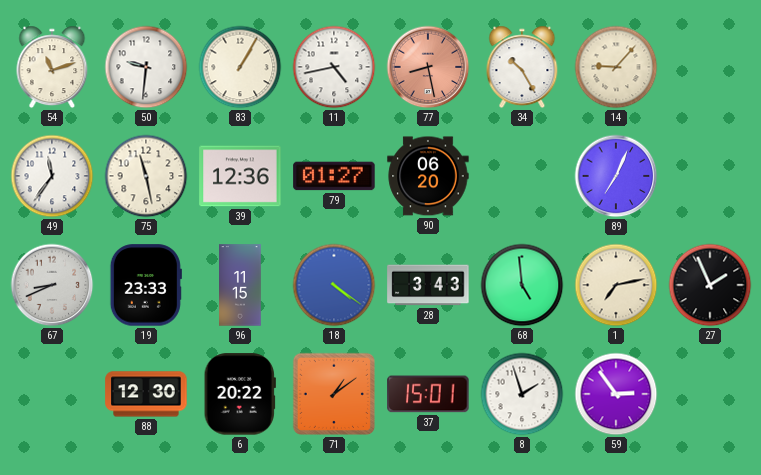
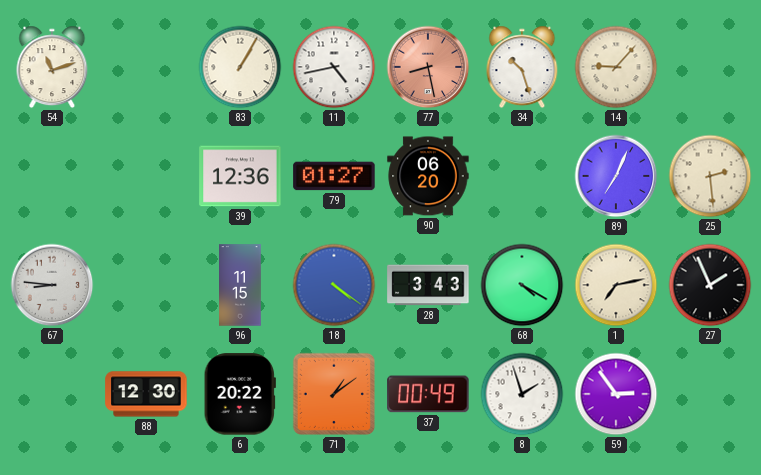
50: 9:31 -> none (146, 67)
34: 10:25 -> 10:27 (522, 67)
49: 11:36 -> none (52, 176)
75: 11:28 -> none (146, 176)
25: none -> 2:29 (710, 176)
67: 8:41 -> 8:46 (52, 285)
19: 23:33 -> none (146, 285)
68: 4:59 -> 4:20 (522, 285)
37: 15:01 -> 00:49 (428, 394)
